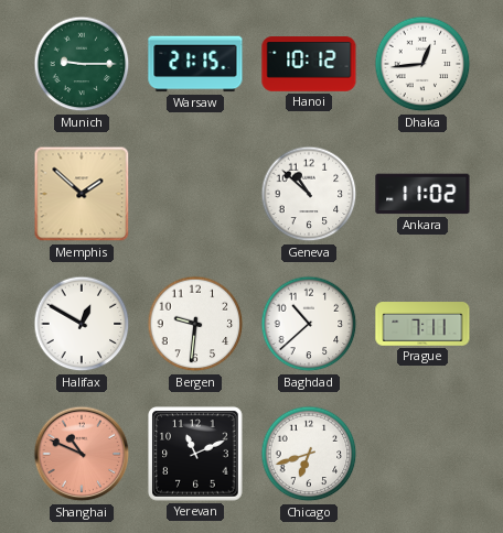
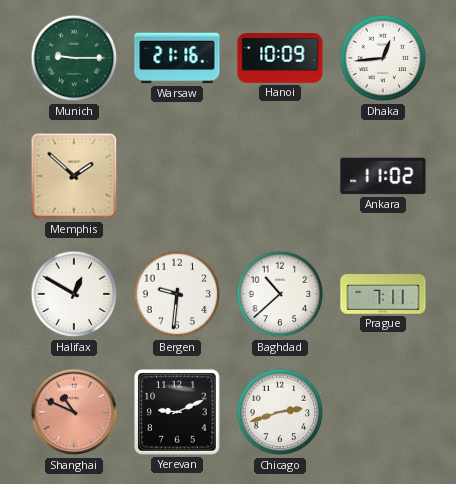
Warsaw: 21:15 -> 21:16 (177, 58)
Hanoi: 10:12 -> 10:09 (280, 58)
Geneva: 10:52 -> none (309, 194)
Yerevan: 11:11 -> 9:11 (177, 412)
Chicago: 6:42 -> 2:42 (280, 412)
